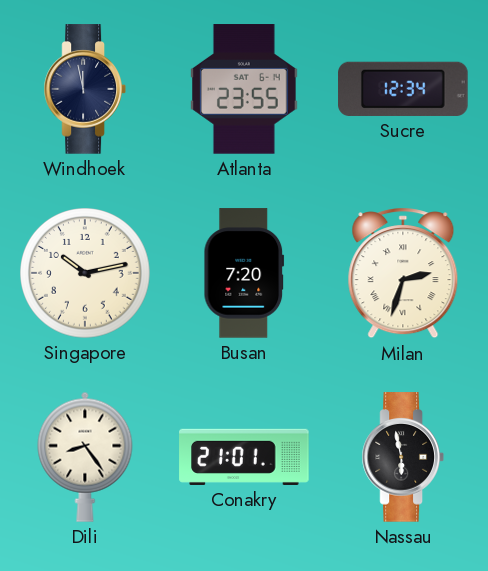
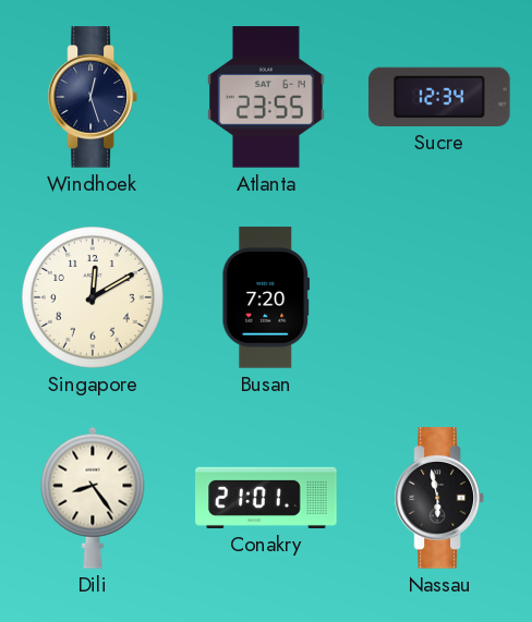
Windhoek: 11:58 -> 12:27 (93, 97)
Singapore: 10:13 -> 12:10 (94, 298)
Milan: 2:33 -> none (403, 273)
